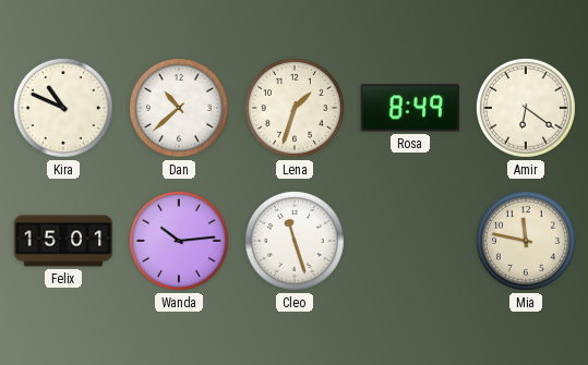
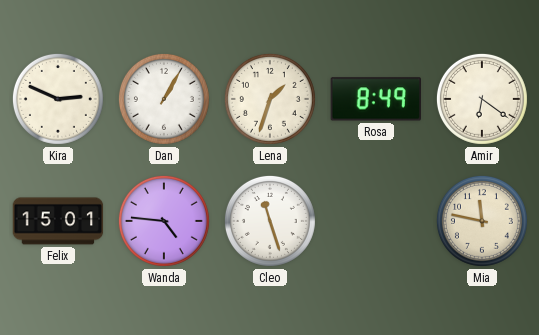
Kira: 10:49 -> 2:49 (58, 99)
Dan: 10:38 -> 1:05 (164, 99)
Wanda: 10:14 -> 4:46 (164, 221)
